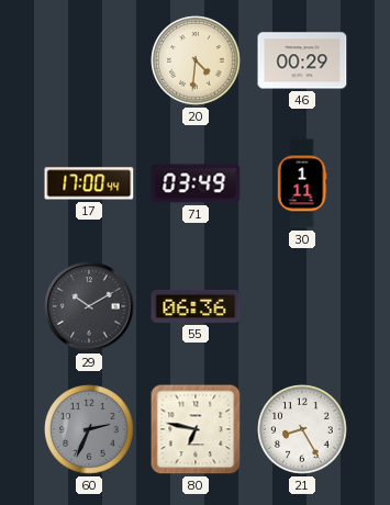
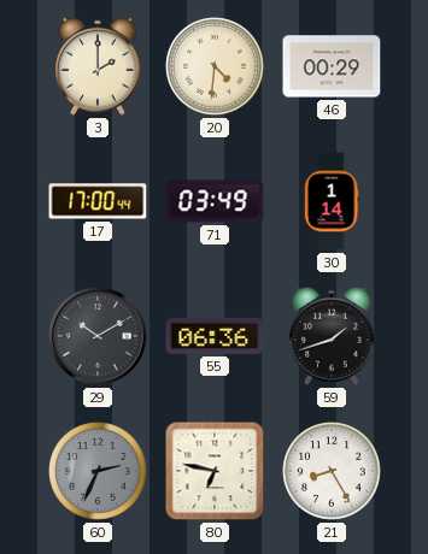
3: none -> 2:00 (99, 66)
30: 1:11 -> 1:14 (332, 201)
59: none -> 1:42 (333, 336)
